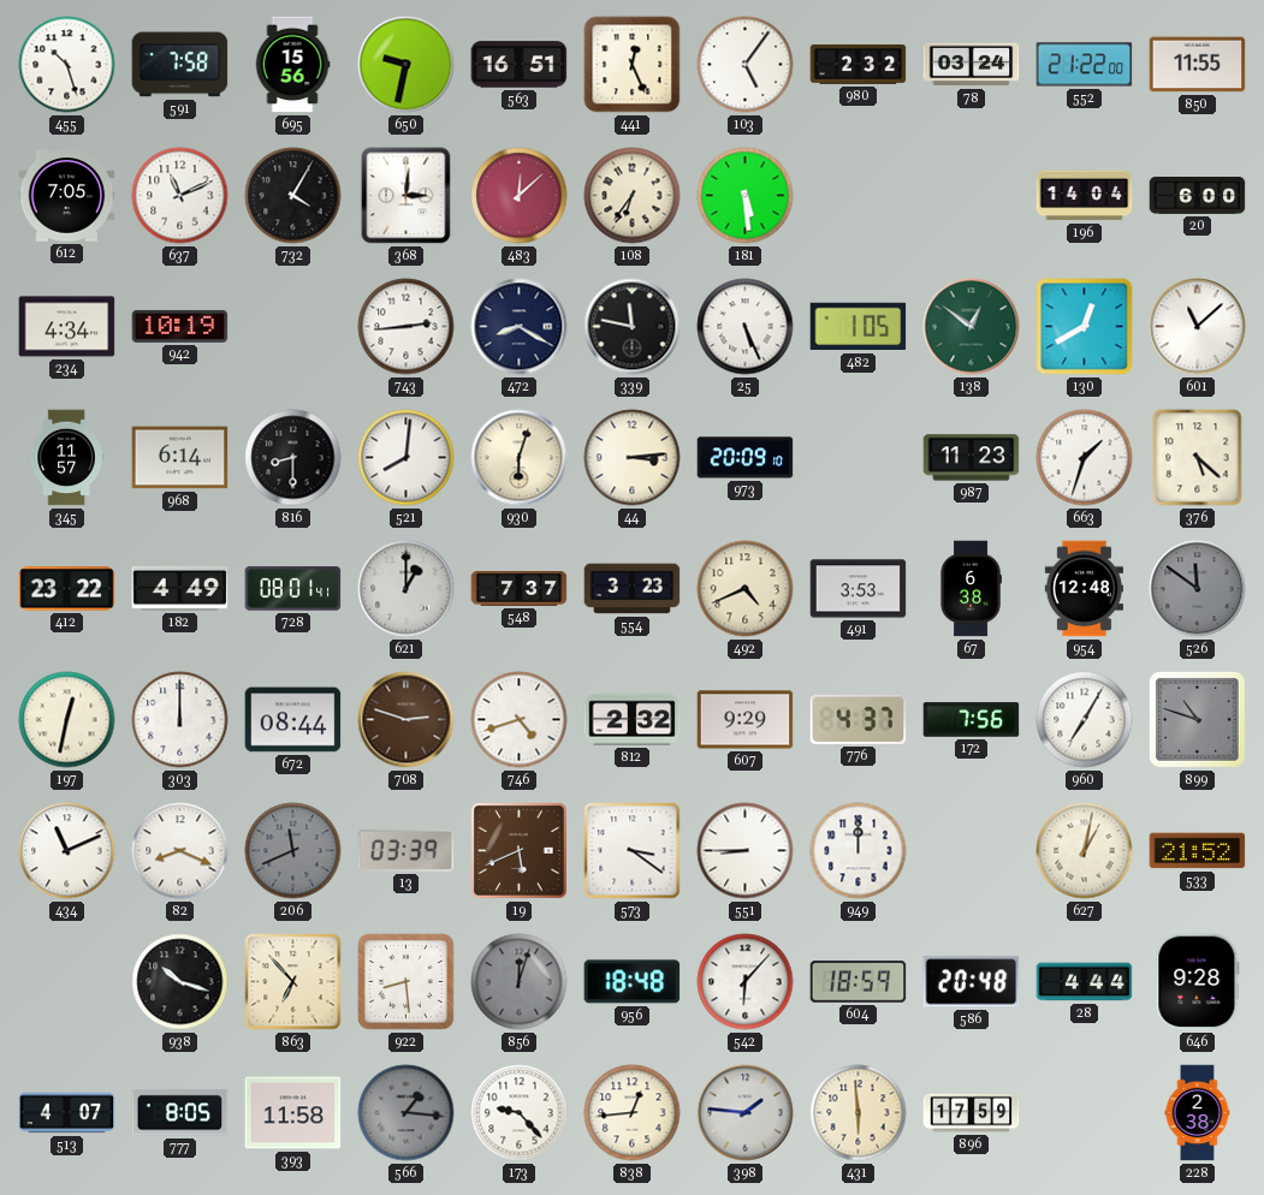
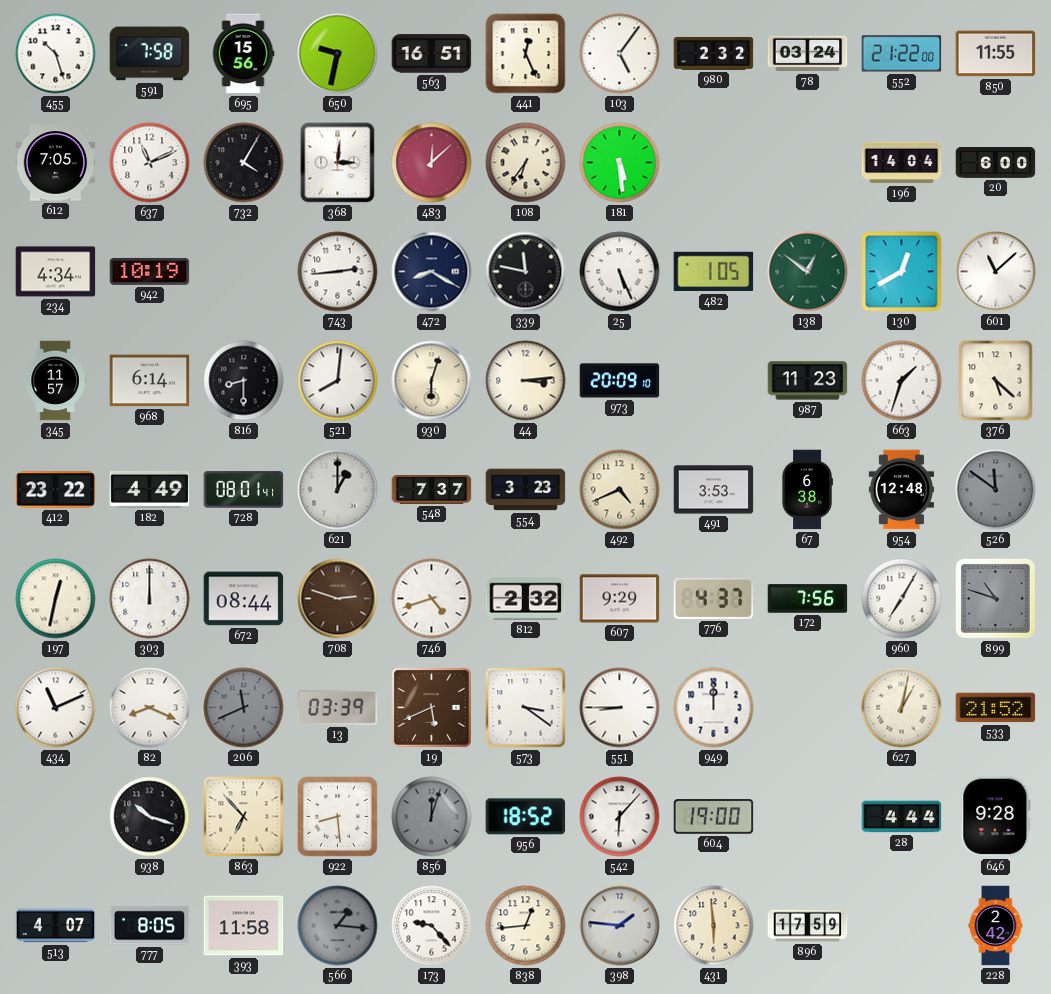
956: 18:48 -> 18:52 (526, 817)
604: 18:59 -> 19:00 (714, 817)
586: 20:48 -> none (972, 982)
228: 2:38 -> 2:42 (996, 926)
